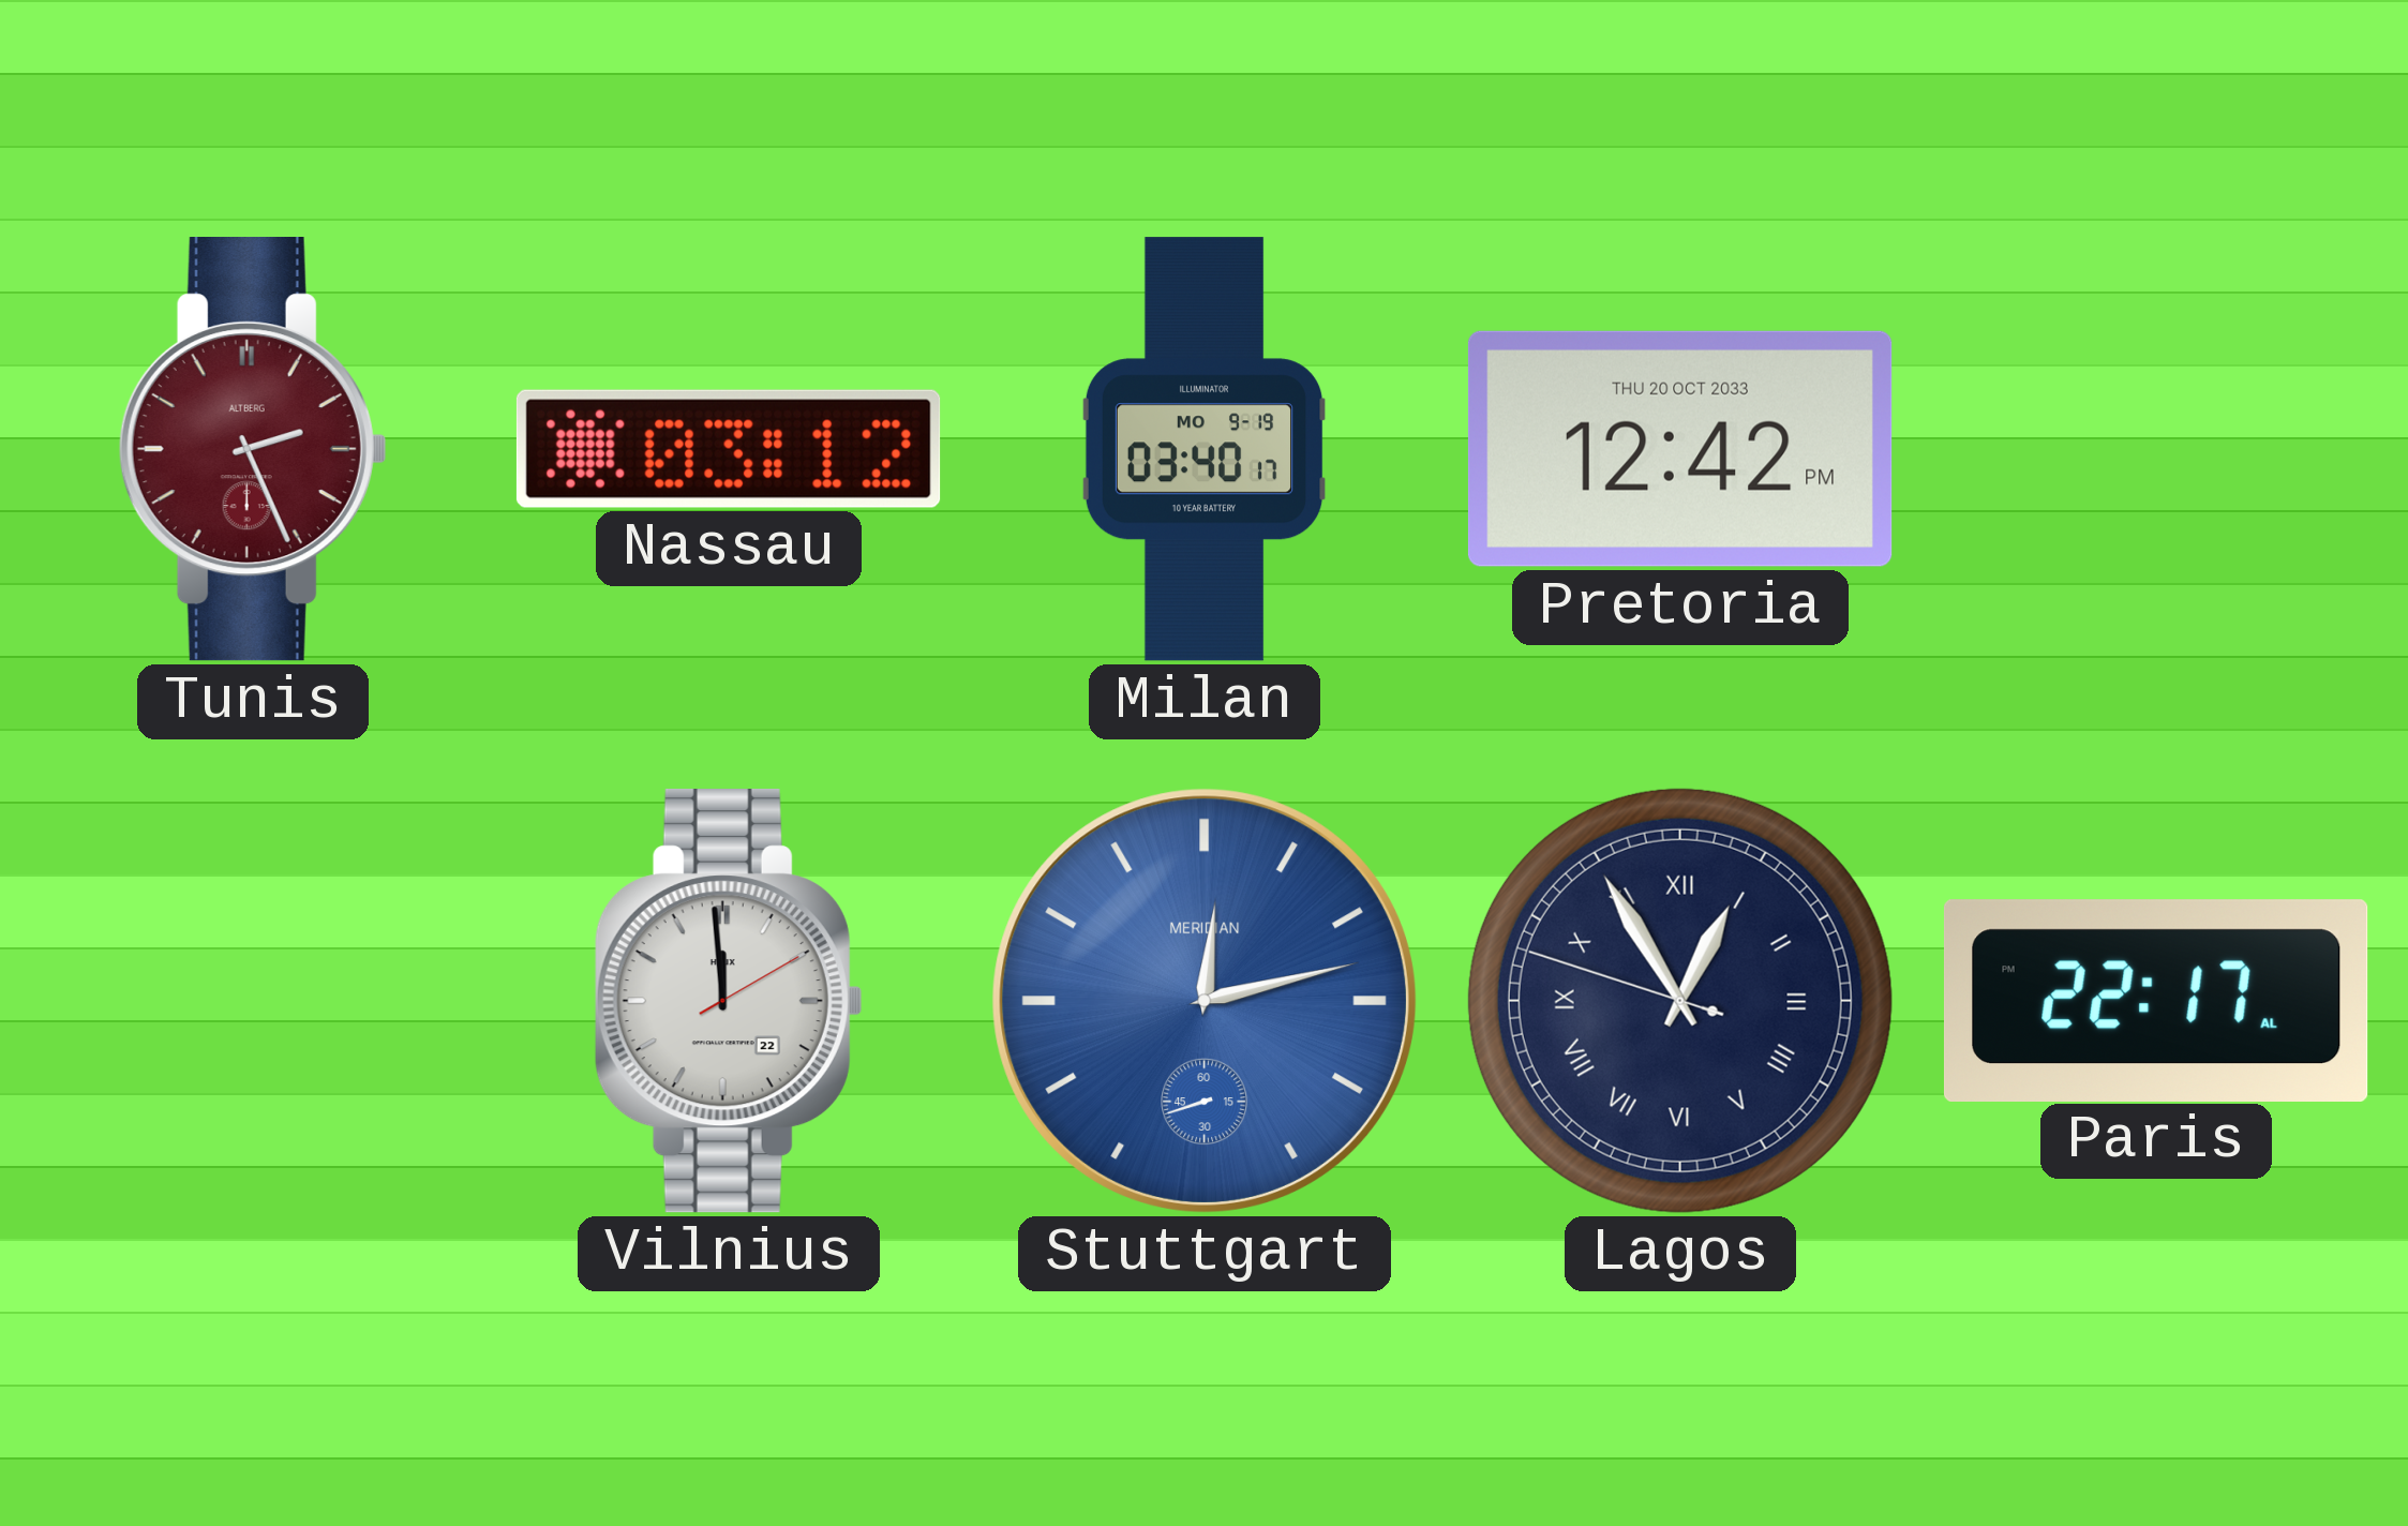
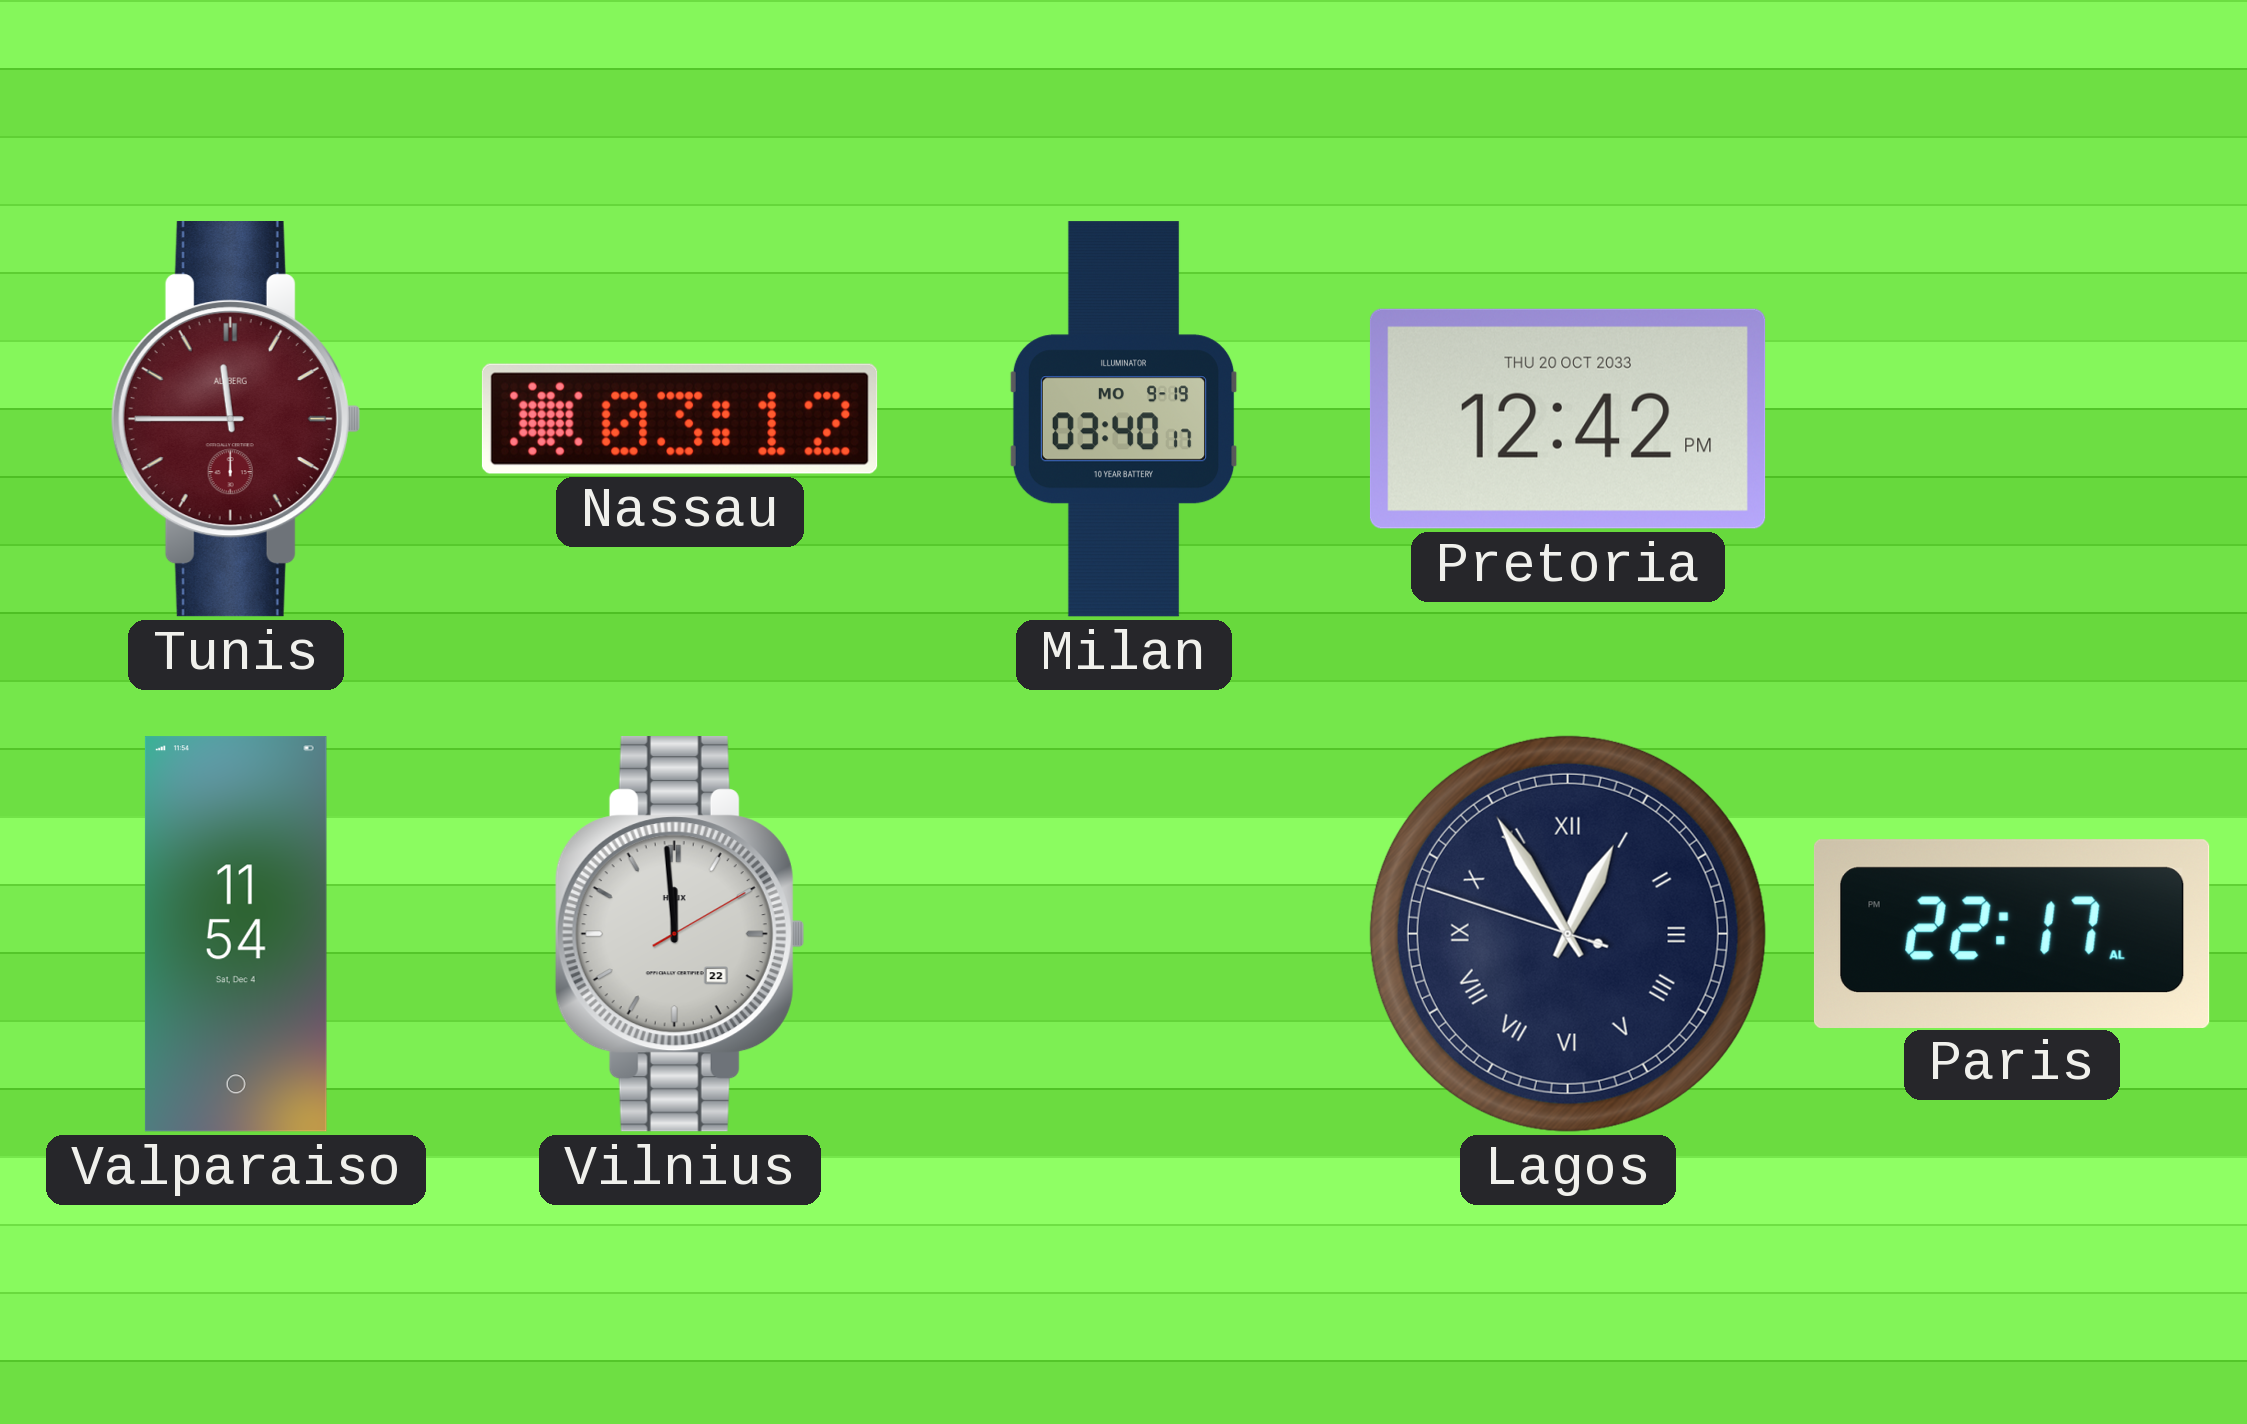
Tunis: 2:26 -> 11:45 (236, 420)
Valparaiso: none -> 11:54 (236, 934)
Stuttgart: 12:12 -> none (1205, 1001)
